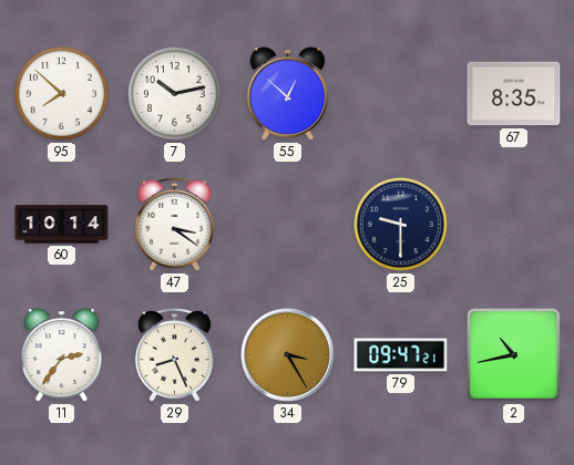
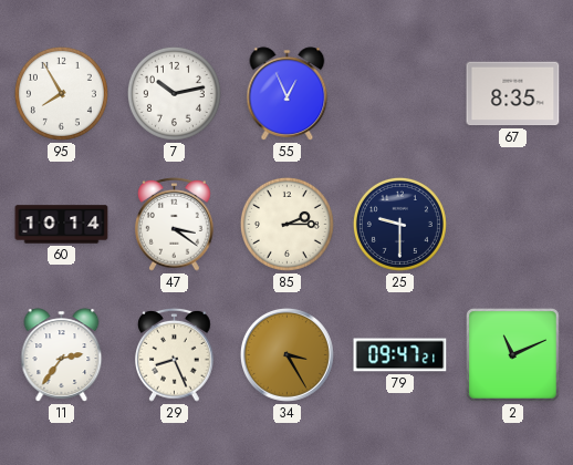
95: 7:52 -> 7:55 (61, 93)
55: 12:52 -> 12:56 (288, 94)
85: none -> 2:15 (286, 224)
2: 10:43 -> 11:11 (513, 355)
